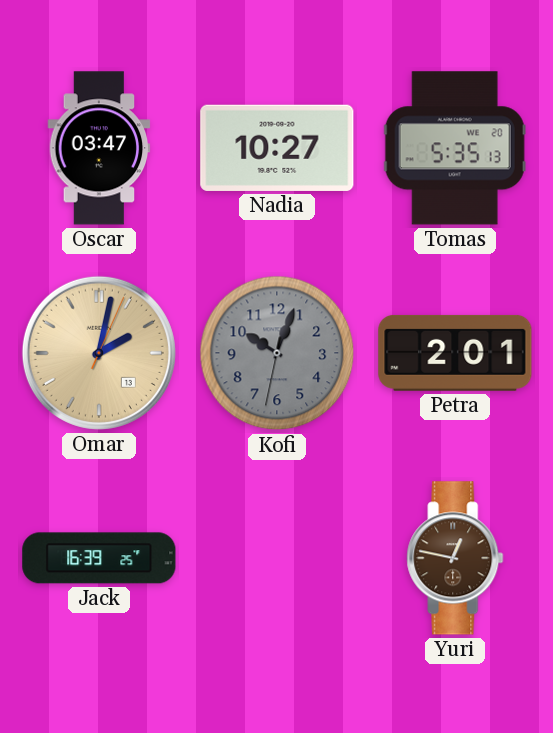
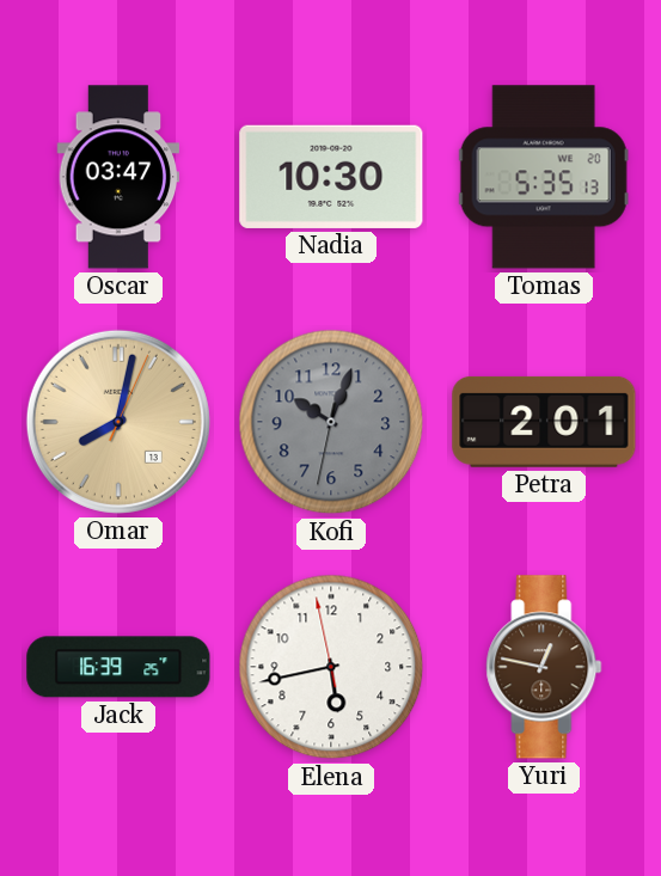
Nadia: 10:27 -> 10:30 (331, 177)
Omar: 2:02 -> 8:02 (118, 422)
Elena: none -> 5:42 (331, 667)
